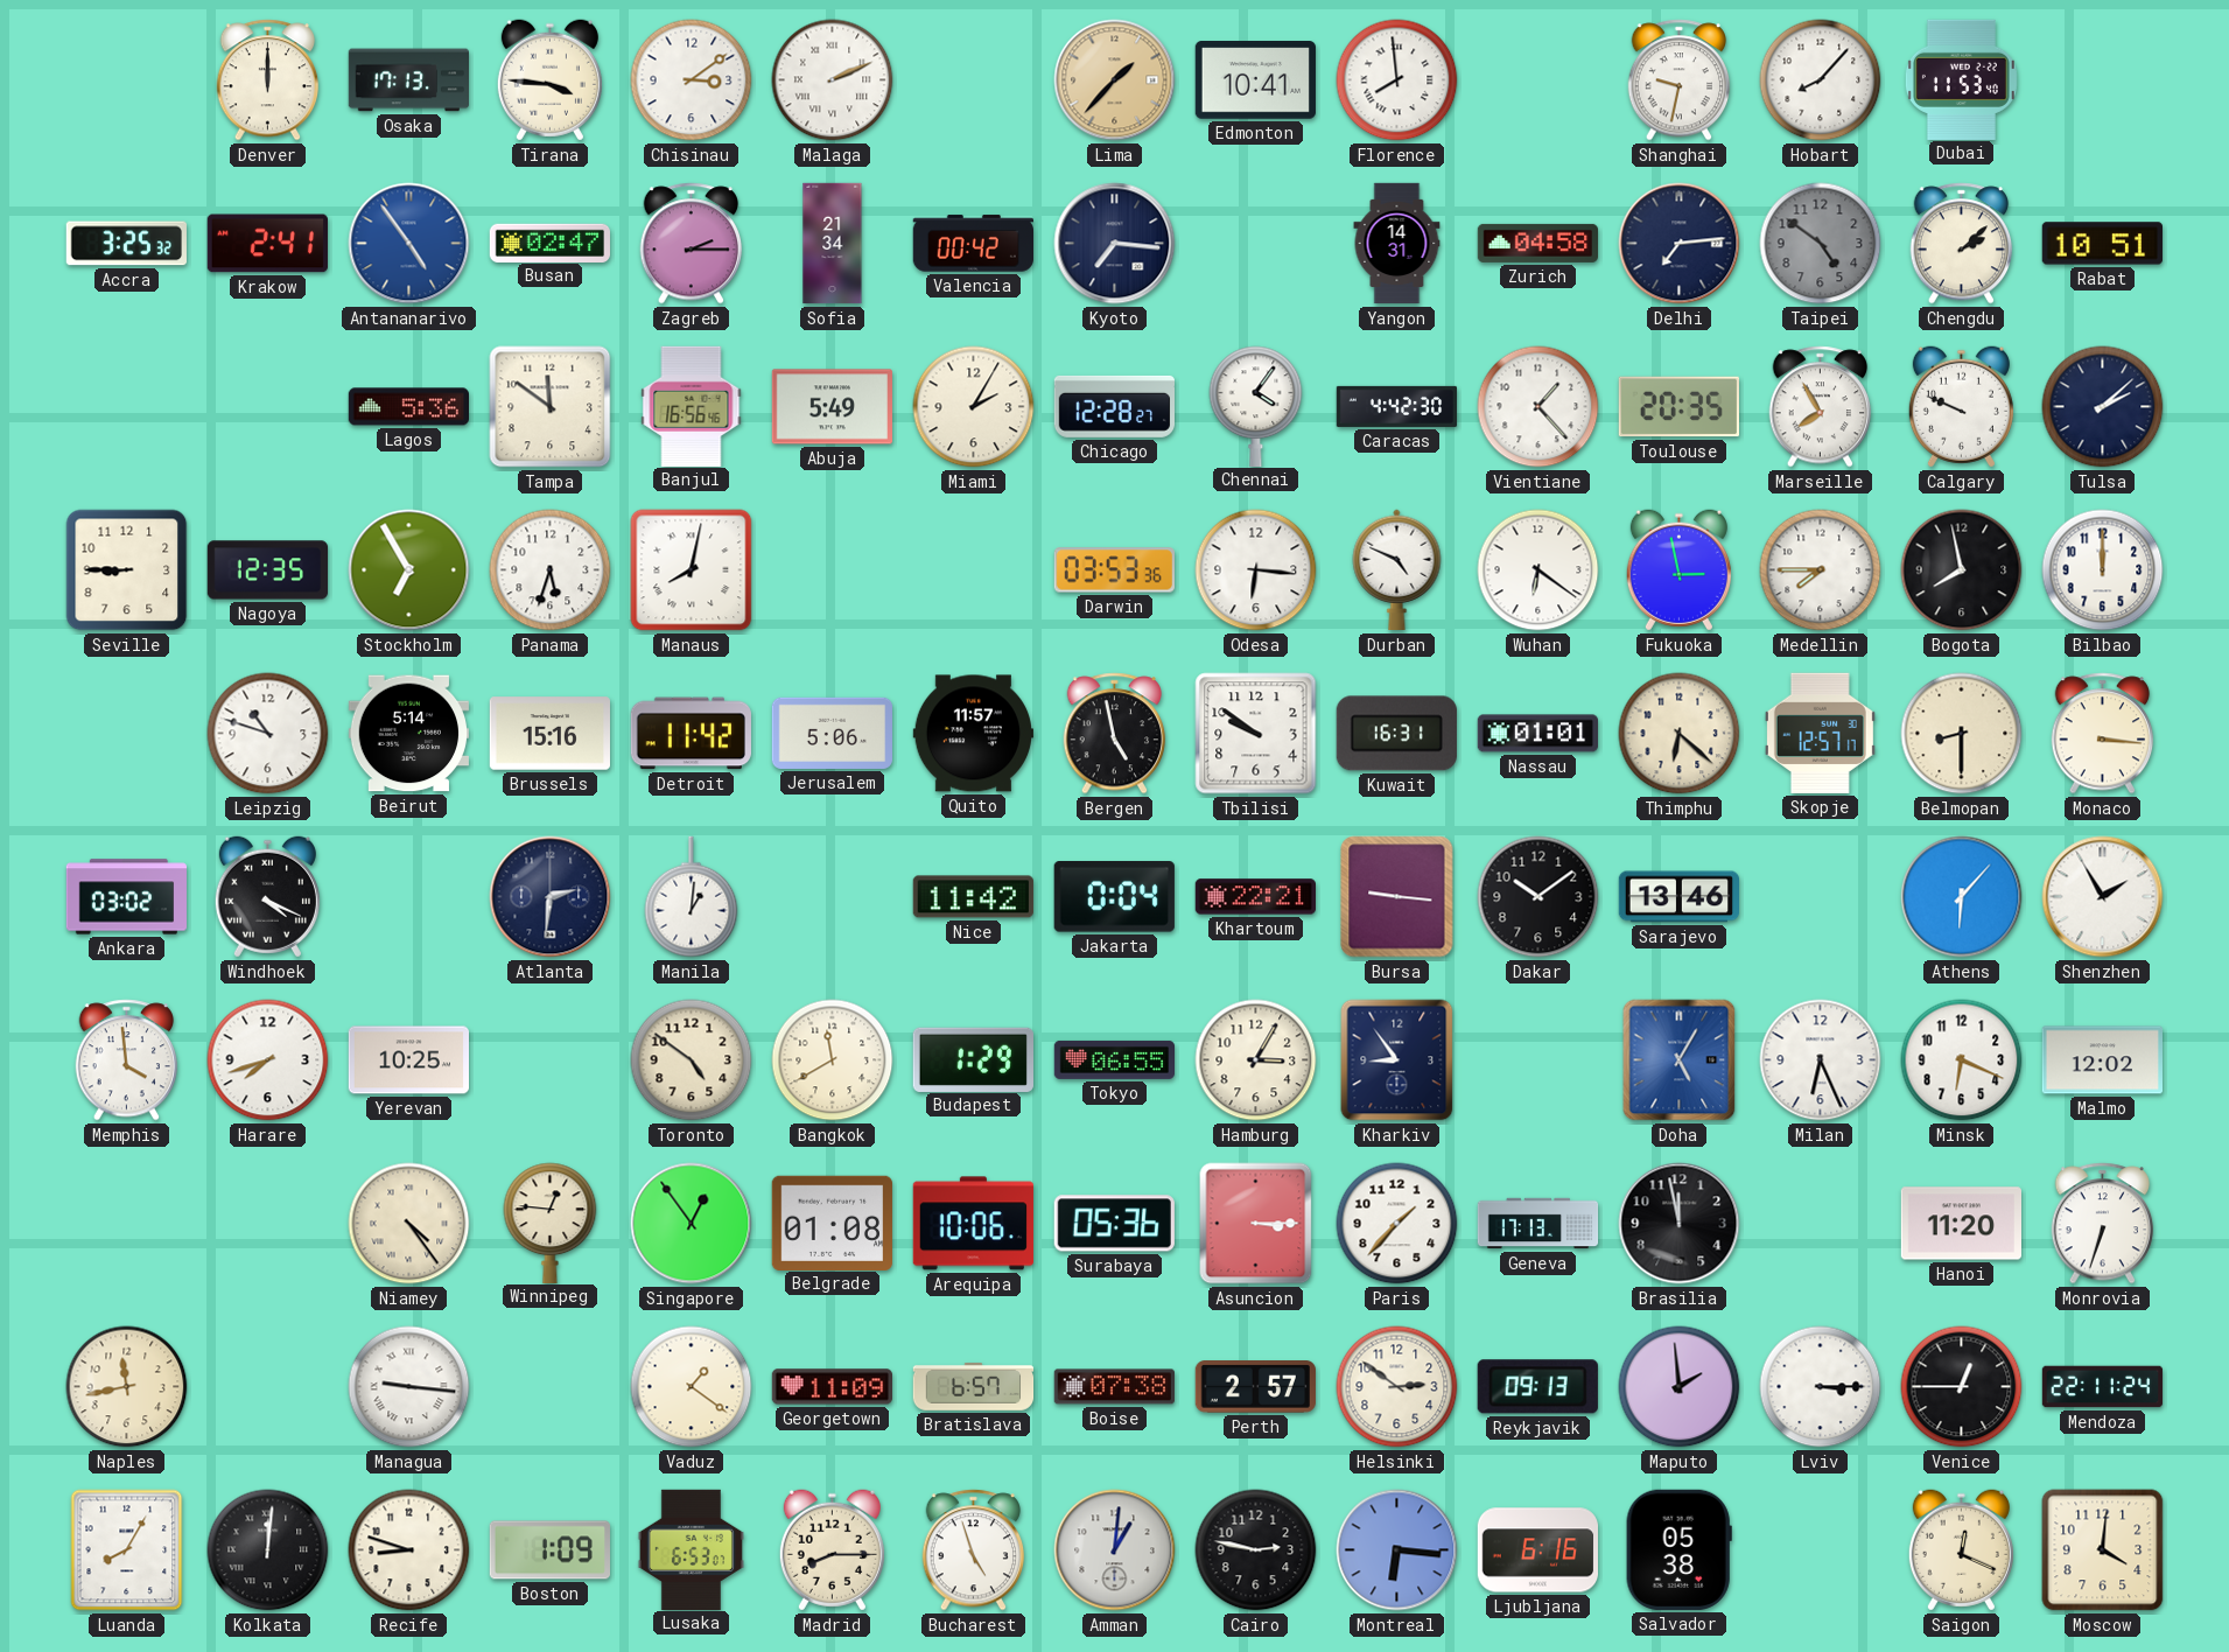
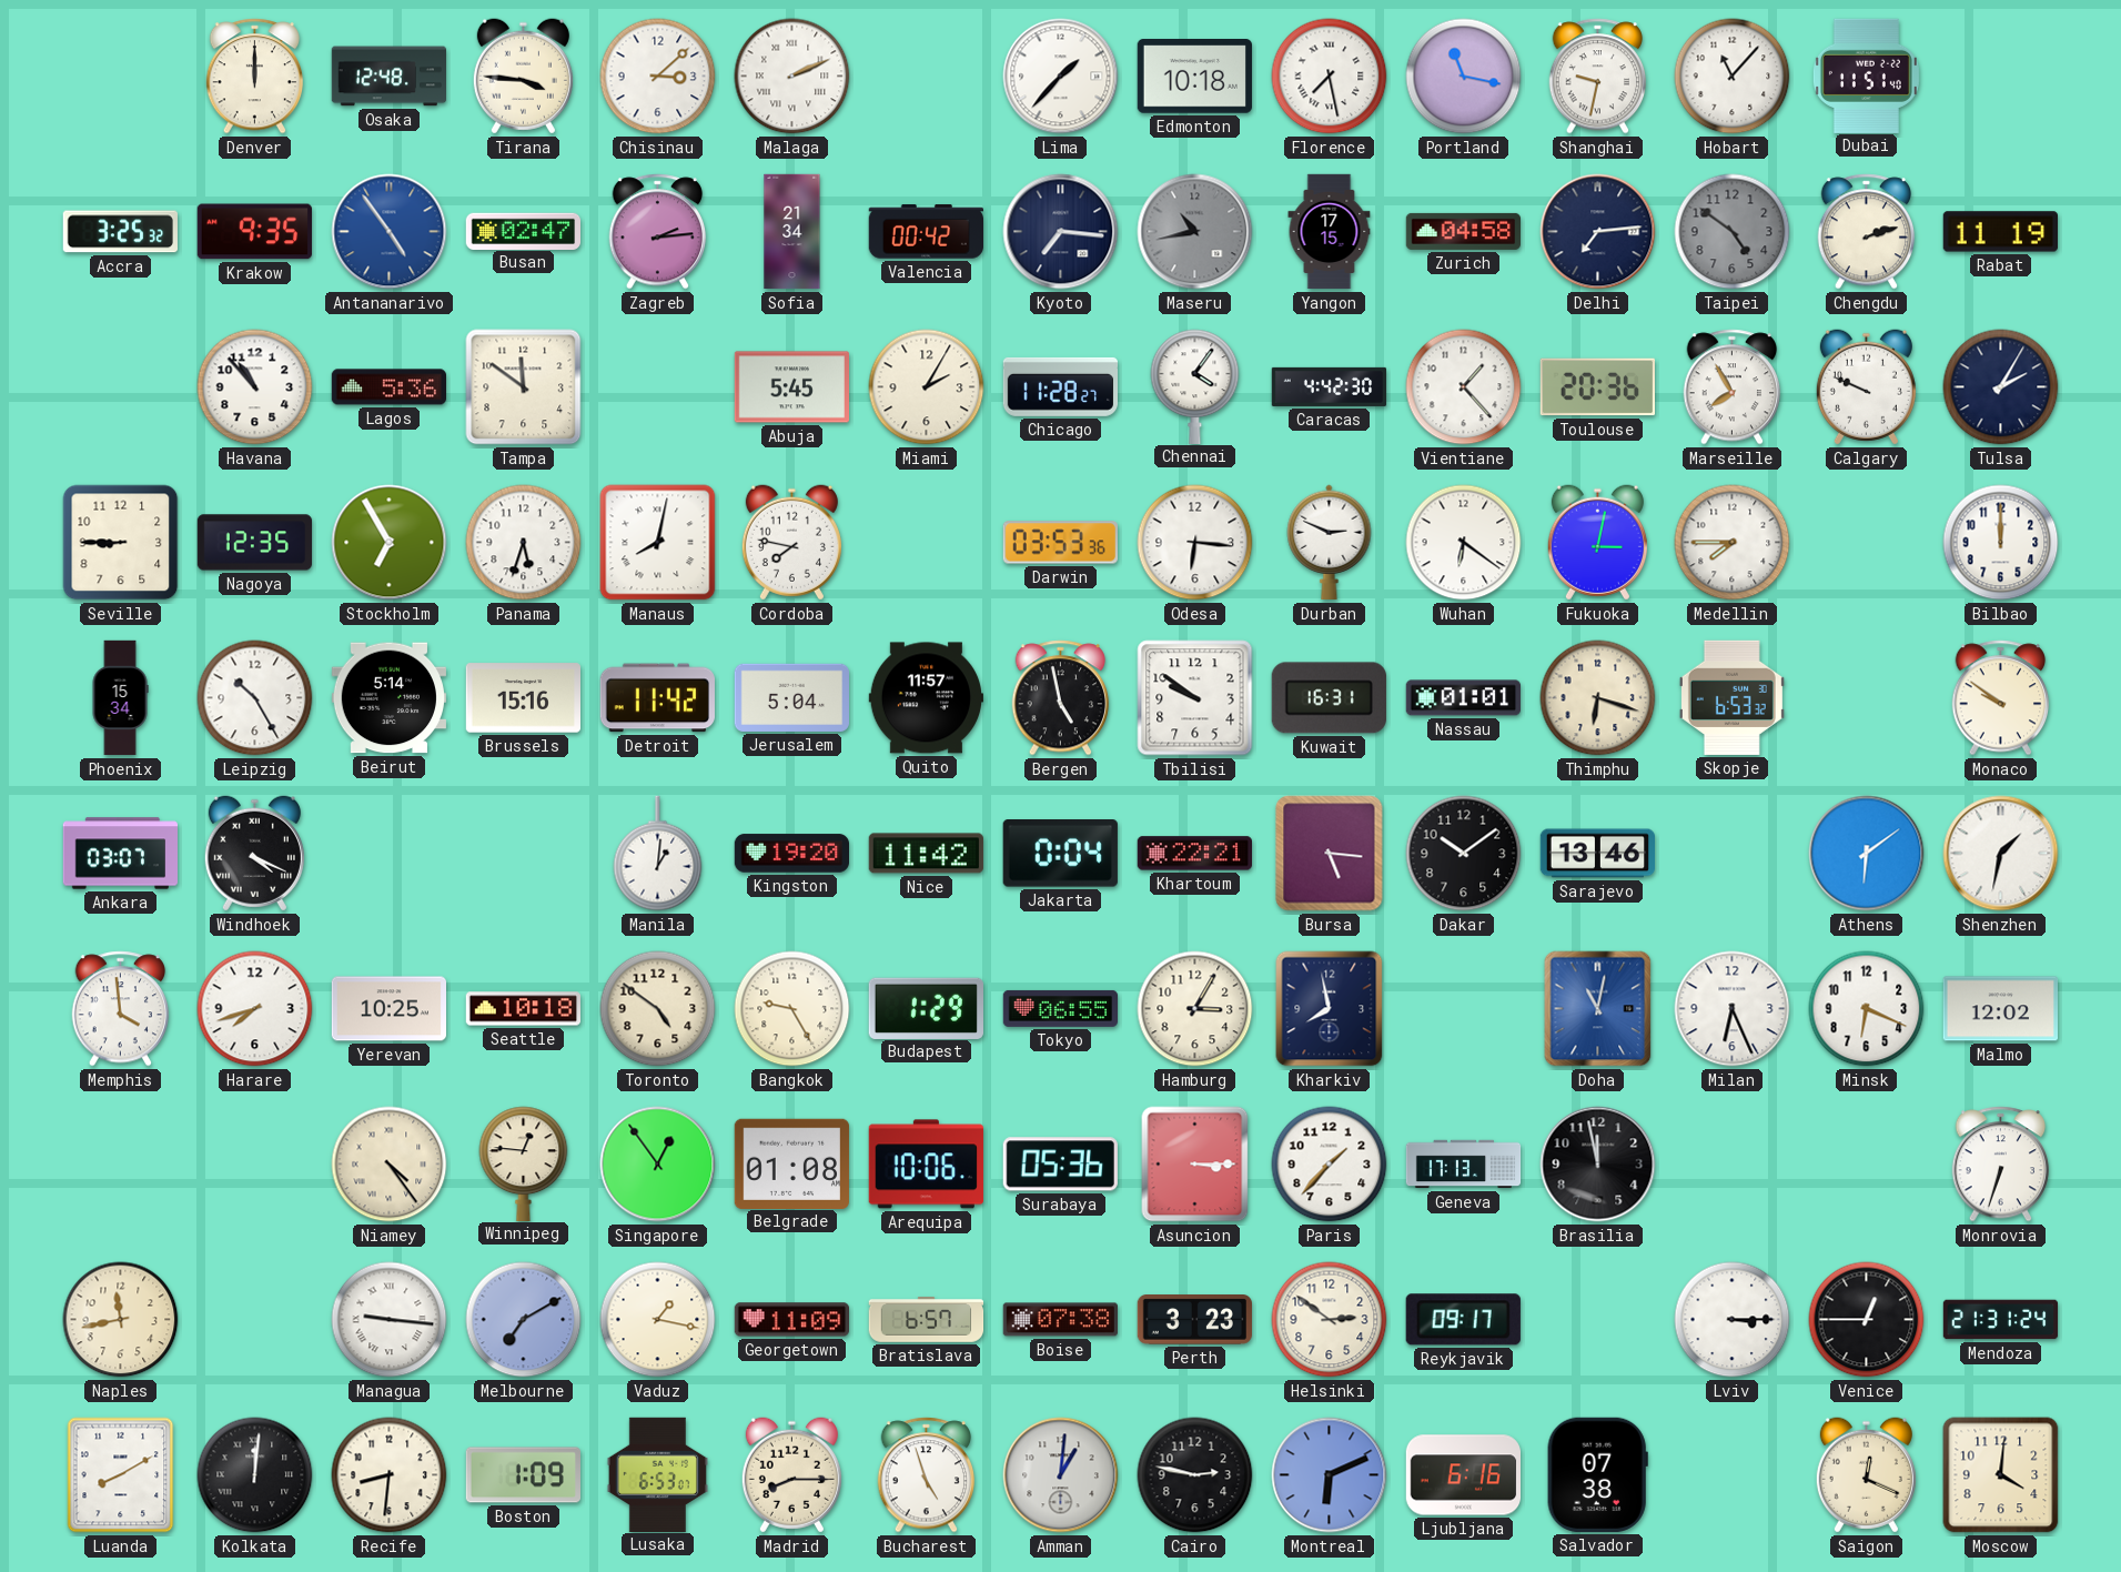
Osaka: 17:13 -> 12:48 (388, 77)
Chisinau: 3:09 -> 3:08 (658, 77)
Lima dial: champagne -> white (1061, 77)
Edmonton: 10:41 -> 10:18 (1194, 77)
Florence: 7:59 -> 7:28 (1330, 77)
Portland: none -> 11:17 (1464, 77)
Hobart: 8:07 -> 11:07 (1733, 77)
Dubai: 11:53 -> 11:51 (1866, 75)
Krakow: 2:41 -> 9:35 (254, 232)
Zagreb: 2:15 -> 2:14 (658, 232)
Maseru: none -> 10:43 (1195, 232)
Yangon: 14:31 -> 17:15 (1330, 232)
Chengdu: 2:08 -> 2:12 (1867, 232)
Rabat: 10:51 -> 11:19 (2000, 232)
Havana: none -> 10:53 (255, 387)
Banjul: 16:56 -> none (692, 406)
Abuja: 5:49 -> 5:45 (791, 387)
Chicago: 12:28 -> 11:28 (1060, 386)
Toulouse: 20:35 -> 20:36 (1597, 387)
Tulsa: 2:08 -> 2:05 (2001, 387)
Cordoba: none -> 7:47 (791, 543)
Durban: 4:49 -> 2:49 (1330, 543)
Fukuoka: 2:58 -> 3:02 (1597, 543)
Bogota: 7:58 -> none (1962, 570)
Phoenix: none -> 15:34 (120, 698)
Leipzig: 10:48 -> 10:25 (255, 698)
Jerusalem: 5:06 -> 5:04 (791, 697)
Thimphu: 6:22 -> 6:18 (1598, 698)
Skopje: 12:57 -> 6:53 (1731, 697)
Belmopan: 8:30 -> none (1962, 734)
Monaco: 3:16 -> 9:51 (2001, 698)
Ankara: 03:02 -> 03:07 (121, 854)
Atlanta: 2:31 -> none (551, 897)
Kingston: none -> 19:20 (791, 854)
Bursa: 9:16 -> 5:16 (1330, 854)
Athens: 6:07 -> 6:09 (1867, 854)
Shenzhen: 1:55 -> 1:32 (2001, 854)
Seattle: none -> 10:18 (523, 1009)
Bangkok: 11:40 -> 9:25 (792, 1009)
Kharkiv: 8:54 -> 7:58 (1330, 1009)
Doha: 5:05 -> 11:02 (1598, 1009)
Hanoi: 11:20 -> none (1961, 1224)
Melbourne: none -> 7:10 (524, 1320)
Vaduz: 1:21 -> 1:17 (658, 1320)
Perth: 2:57 -> 3:23 (1194, 1320)
Reykjavik: 09:13 -> 09:17 (1463, 1320)
Maputo: 1:59 -> none (1680, 1387)
Mendoza: 22:11 -> 21:31 (2001, 1320)
Luanda: 8:05 -> 8:10 (121, 1475)
Recife: 8:48 -> 8:31 (390, 1475)
Montreal: 6:16 -> 6:11 (1330, 1475)
Salvador: 05:38 -> 07:38 (1597, 1474)
